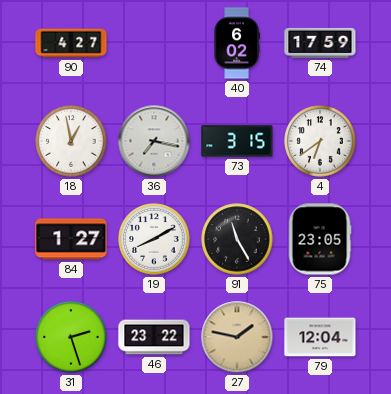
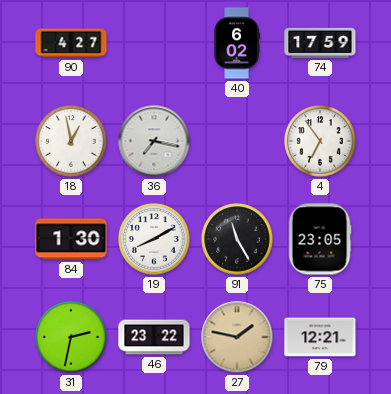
73: 3:15 -> none (237, 141)
4: 6:39 -> 6:54 (320, 141)
84: 1:27 -> 1:30 (71, 239)
31: 2:27 -> 2:32 (71, 337)
79: 12:04 -> 12:21 (320, 337)
